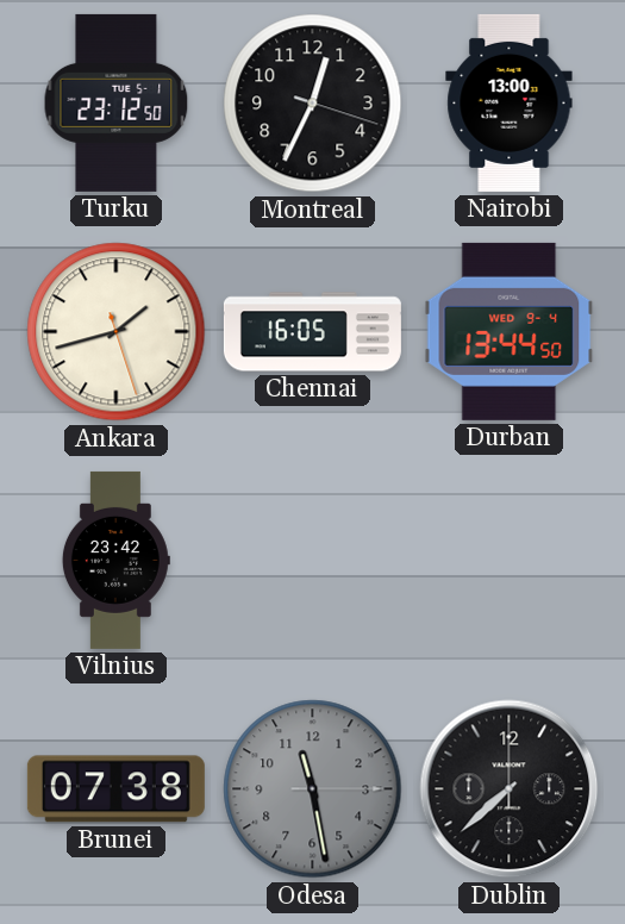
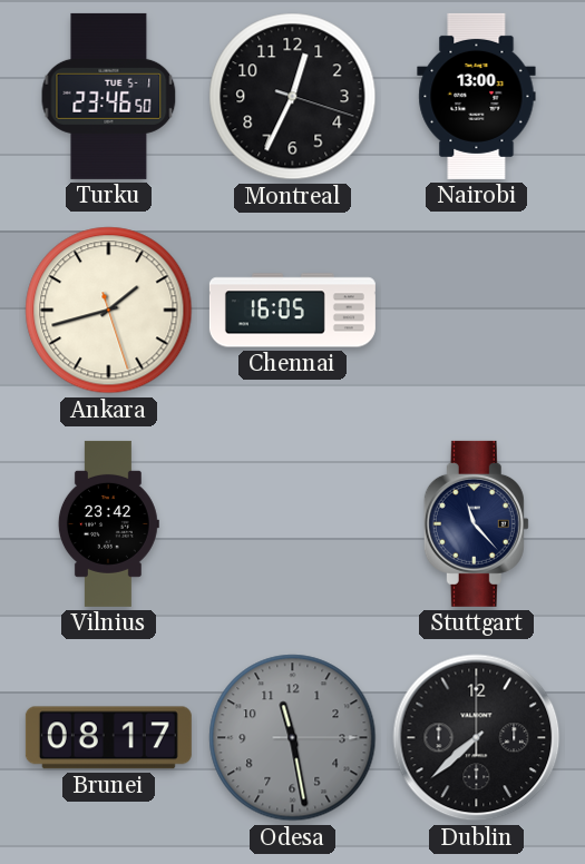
Turku: 23:12 -> 23:46 (109, 96)
Durban: 13:44 -> none (510, 331)
Stuttgart: none -> 11:23 (476, 523)
Brunei: 07:38 -> 08:17 (108, 738)
